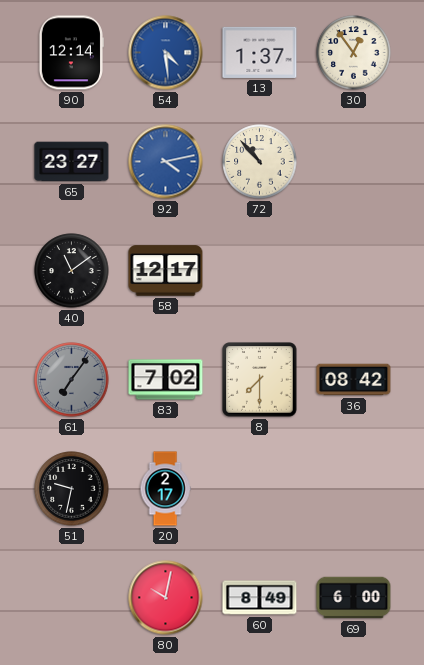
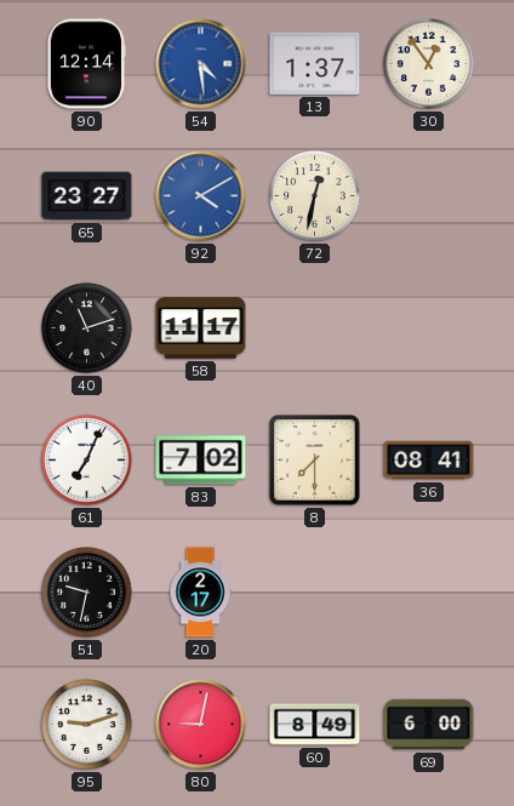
92: 4:13 -> 4:10 (201, 196)
72: 10:53 -> 12:32 (315, 196)
40: 11:09 -> 11:12 (87, 328)
58: 12:17 -> 11:17 (201, 328)
61: 7:06 -> 7:04 (87, 461)
61 dial: grey -> white (87, 461)
36: 08:42 -> 08:41 (429, 461)
95: none -> 9:12 (87, 725)
80: 10:02 -> 9:02 (201, 725)
